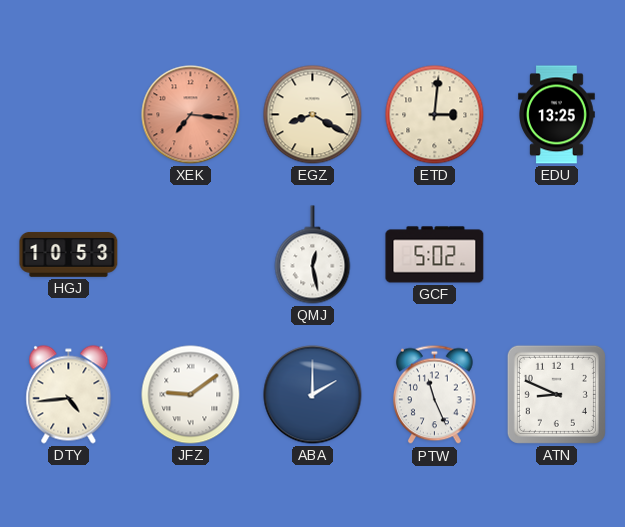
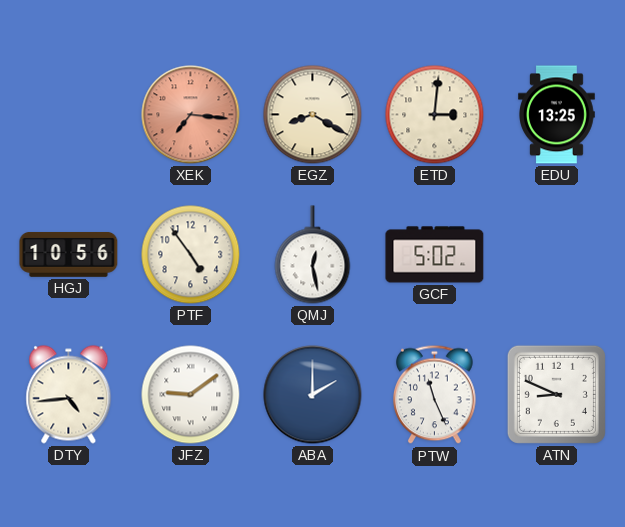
HGJ: 10:53 -> 10:56 (69, 254)
PTF: none -> 4:54 (191, 255)
